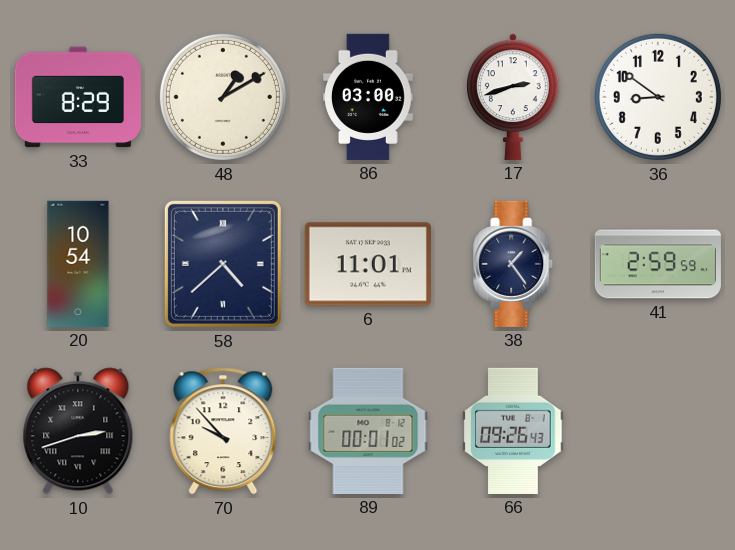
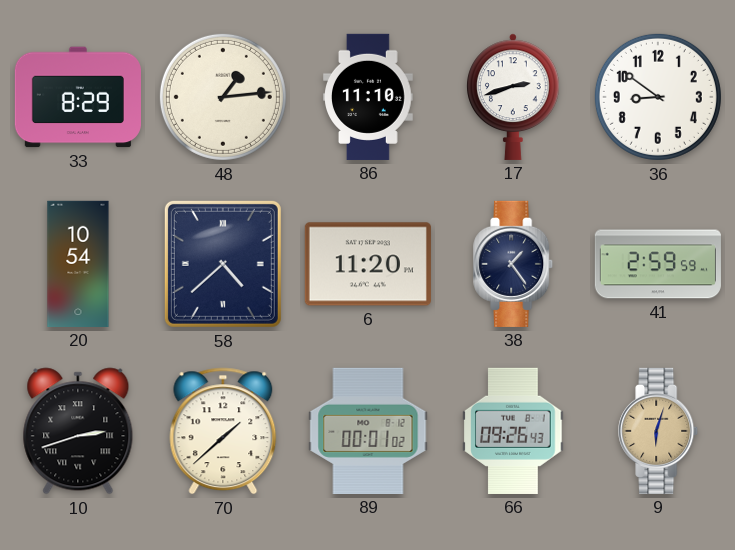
48: 1:10 -> 1:14 (223, 97)
86: 03:00 -> 11:10 (369, 97)
6: 11:01 -> 11:20 (368, 264)
70: 9:53 -> 1:38 (223, 431)
9: none -> 6:03 (659, 431)
